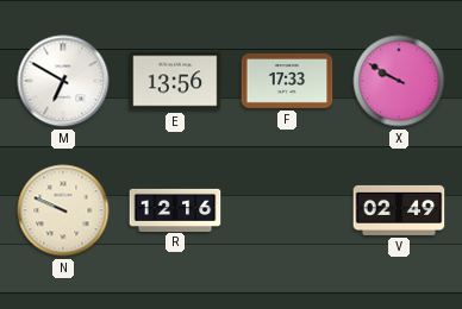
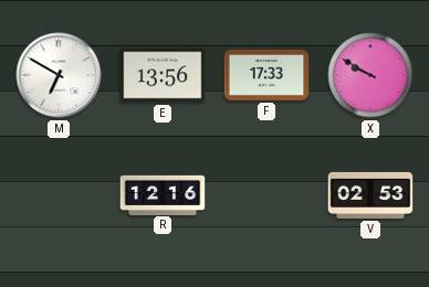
N: 9:49 -> none (63, 210)
V: 02:49 -> 02:53 (370, 195)
